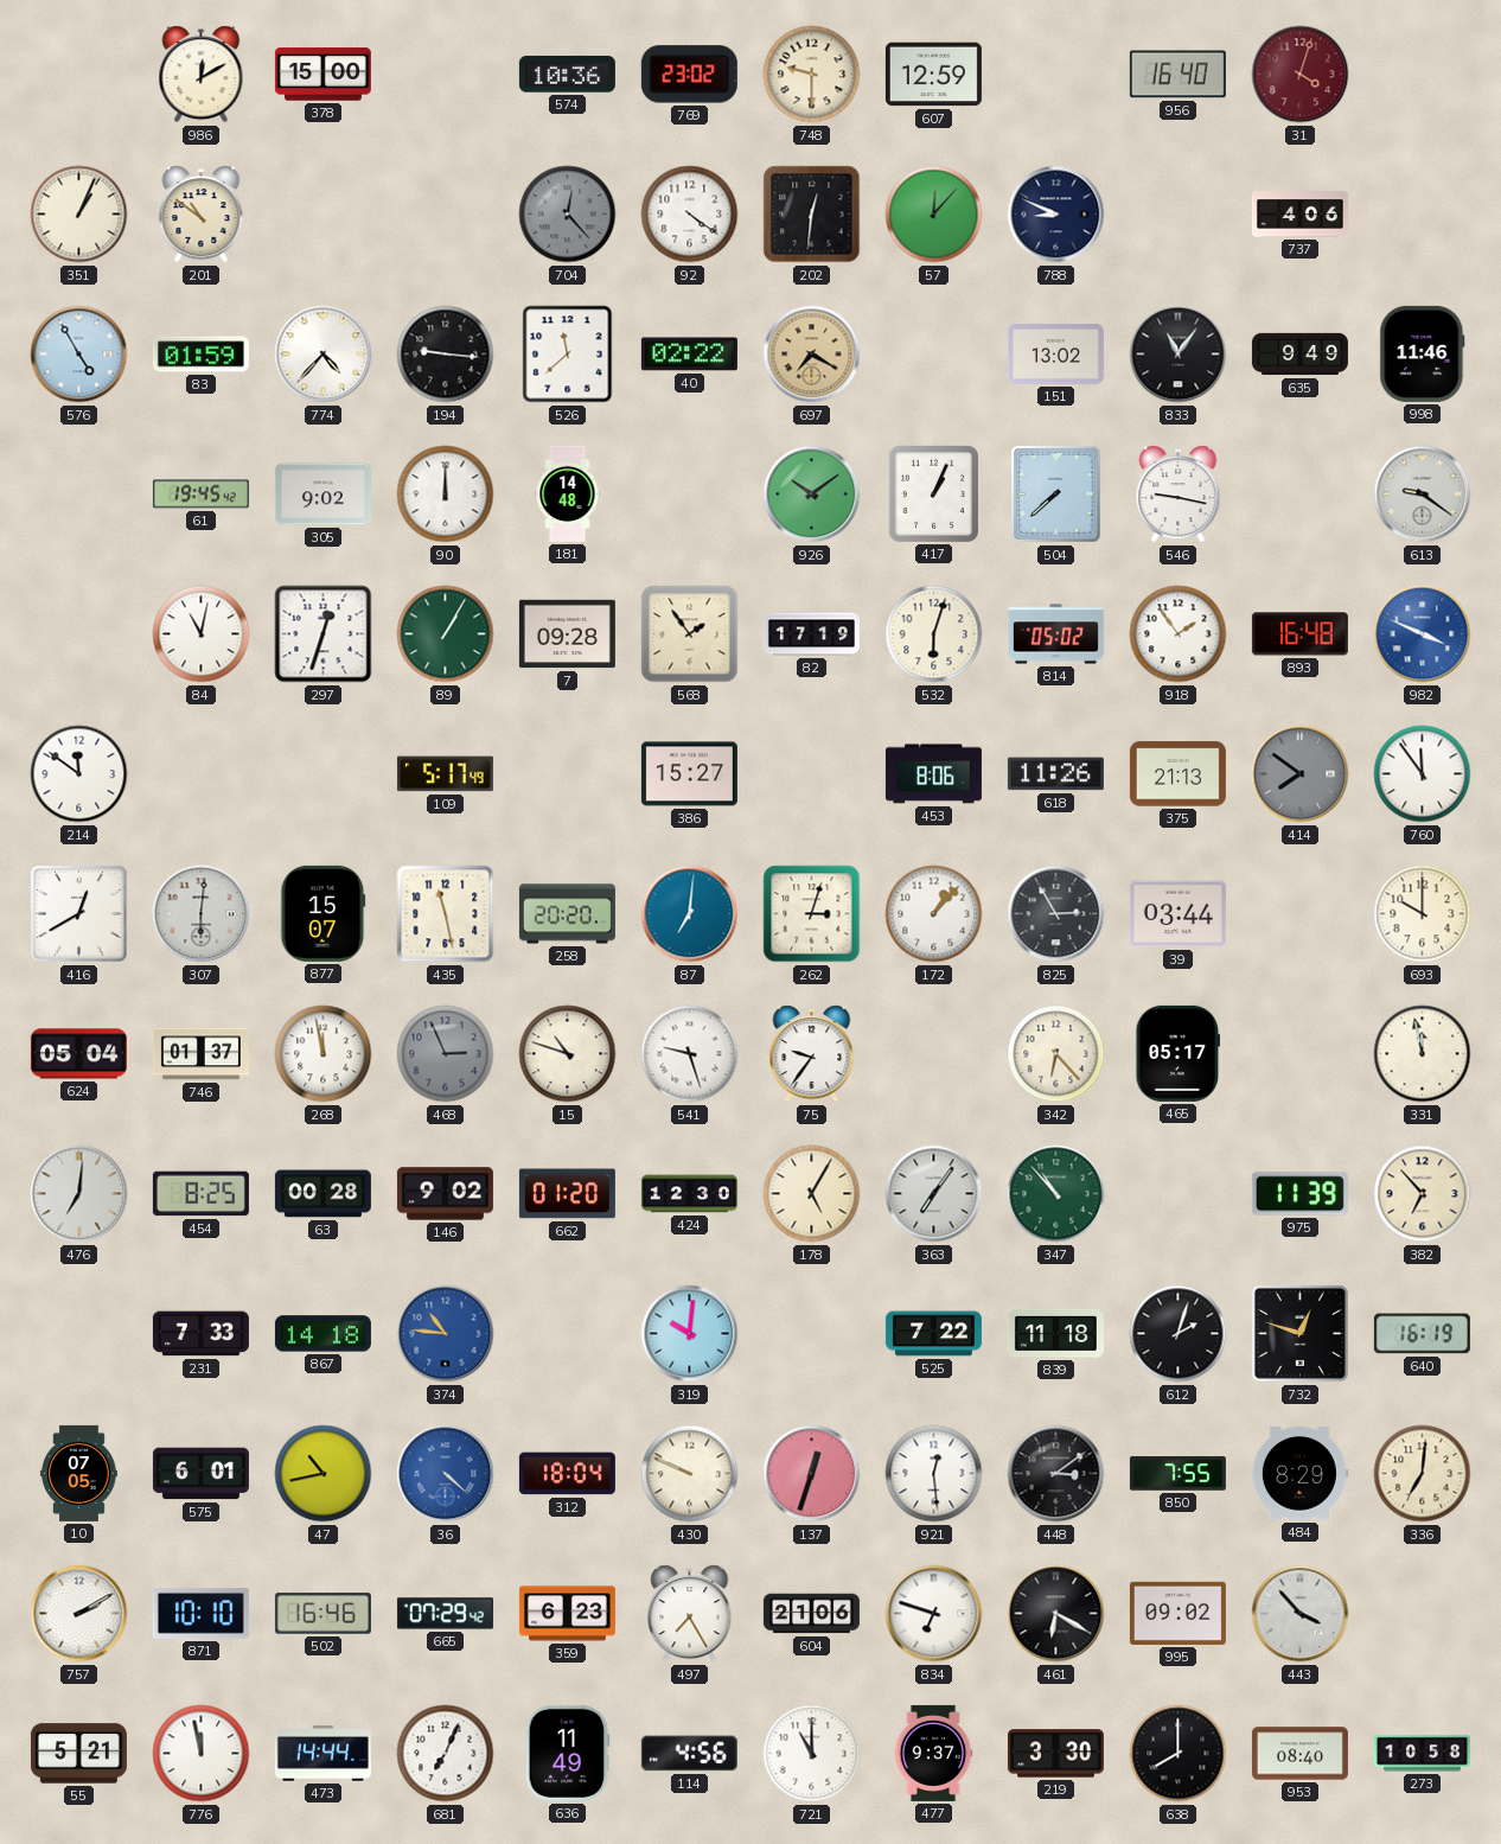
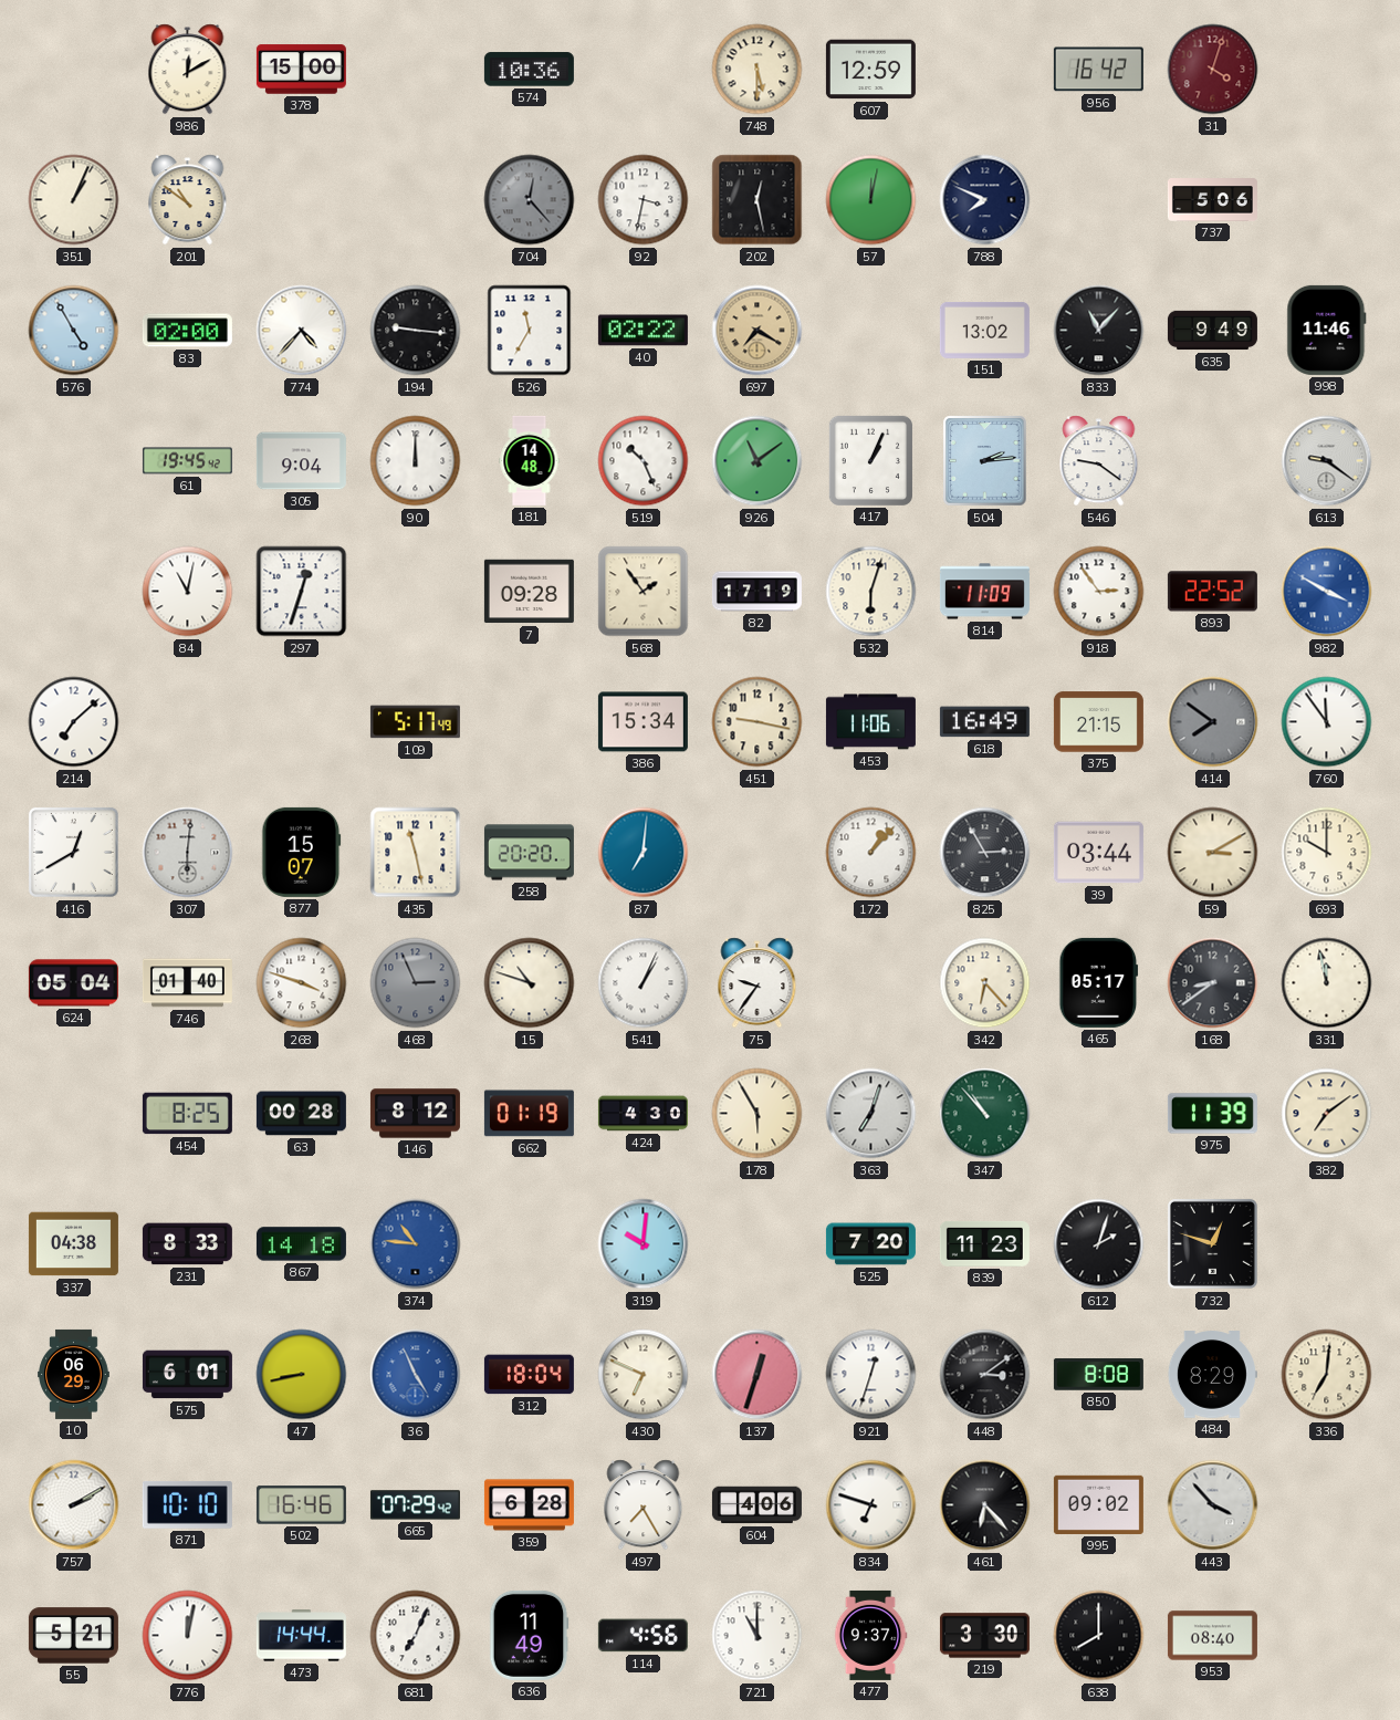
769: 23:02 -> none (689, 75)
748: 9:30 -> 5:30 (758, 70)
956: 16:40 -> 16:42 (1098, 70)
92: 4:21 -> 3:32 (644, 200)
202: 12:31 -> 12:28 (758, 200)
57: 12:07 -> 12:02 (871, 200)
788: 8:49 -> 7:49 (985, 200)
737: 4:06 -> 5:06 (1212, 200)
83: 01:59 -> 02:00 (187, 331)
526: 11:38 -> 11:35 (530, 331)
833: 11:06 -> 11:07 (1099, 331)
305: 9:02 -> 9:04 (301, 461)
519: none -> 10:26 (644, 461)
926: 10:09 -> 11:09 (758, 461)
504: 7:38 -> 2:14 (985, 461)
546: 9:17 -> 9:21 (1099, 461)
89: 1:05 -> none (446, 634)
814: 05:02 -> 11:09 (984, 592)
918: 1:54 -> 2:54 (1099, 592)
893: 16:48 -> 22:52 (1212, 592)
982: 3:49 -> 3:50 (1327, 592)
214: 11:51 -> 7:08 (74, 722)
386: 15:27 -> 15:34 (642, 722)
451: none -> 9:17 (758, 722)
453: 8:06 -> 11:06 (870, 722)
618: 11:26 -> 16:49 (984, 722)
375: 21:13 -> 21:15 (1098, 722)
262: 3:03 -> none (812, 914)
59: none -> 3:10 (1213, 853)
746: 01:37 -> 01:40 (187, 983)
268: 11:58 -> 3:48 (302, 983)
541: 9:27 -> 1:04 (644, 983)
168: none -> 8:39 (1213, 983)
476: 7:01 -> none (79, 1194)
146: 9:02 -> 8:12 (415, 1114)
662: 01:20 -> 01:19 (529, 1114)
424: 12:30 -> 4:30 (642, 1114)
178: 5:05 -> 5:55 (758, 1114)
363: 7:06 -> 7:03 (871, 1114)
382: 6:53 -> 7:09 (1327, 1114)
337: none -> 04:38 (73, 1244)
231: 7:33 -> 8:33 (187, 1244)
525: 7:22 -> 7:20 (870, 1244)
839: 11:18 -> 11:23 (984, 1243)
640: 16:19 -> none (1422, 1334)
10: 07:05 -> 06:29 (74, 1374)
47: 10:43 -> 8:43 (302, 1375)
36: 4:22 -> 4:56 (416, 1375)
430: 9:49 -> 6:49 (644, 1375)
921: 12:29 -> 12:33 (871, 1375)
850: 7:55 -> 8:08 (1098, 1375)
359: 6:23 -> 6:28 (529, 1505)
604: 21:06 -> 4:06 (756, 1505)
461: 6:20 -> 6:23 (985, 1505)
776: 11:58 -> 12:02 (188, 1636)
273: 10:58 -> none (1422, 1754)
